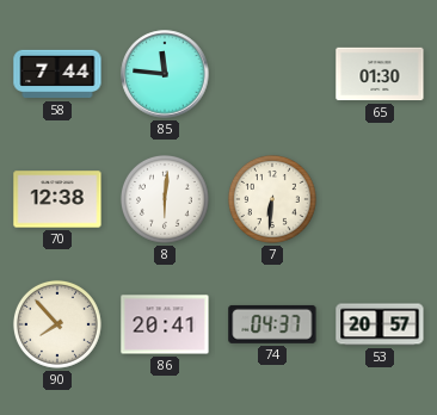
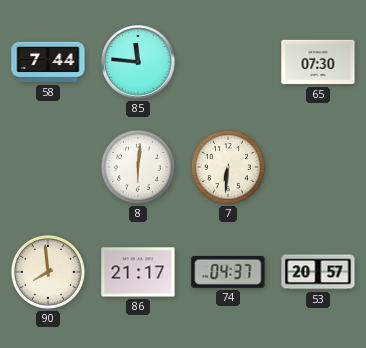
65: 01:30 -> 07:30 (318, 62)
70: 12:38 -> none (57, 199)
90: 7:53 -> 7:59 (48, 272)
86: 20:41 -> 21:17 (138, 272)
